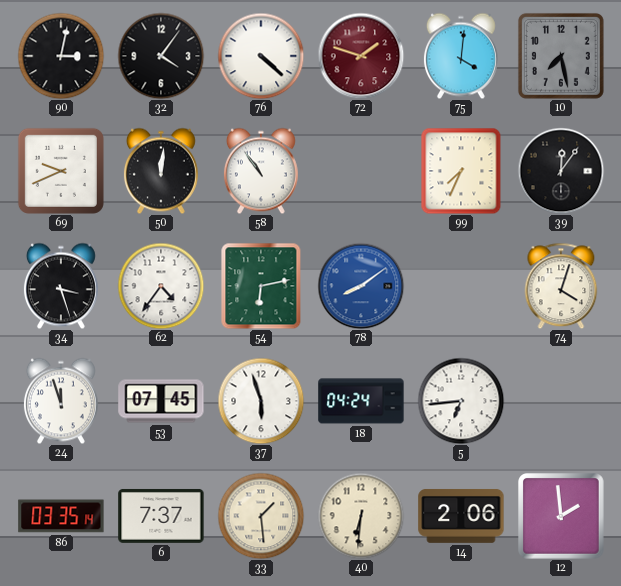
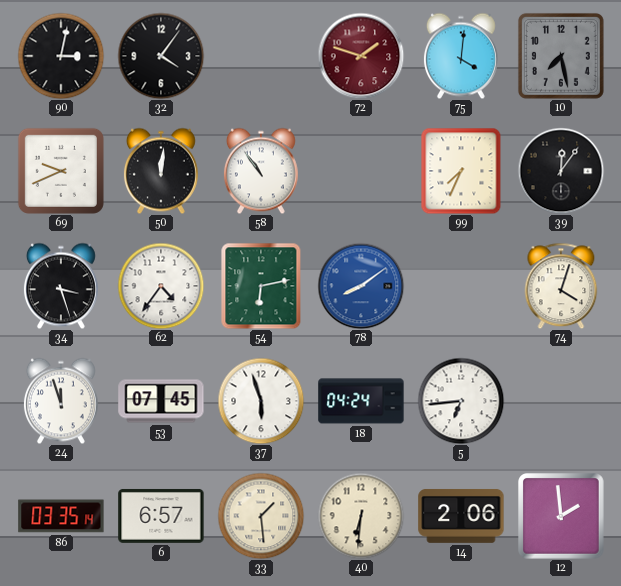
76: 4:22 -> none (261, 56)
6: 7:37 -> 6:57 (161, 516)
